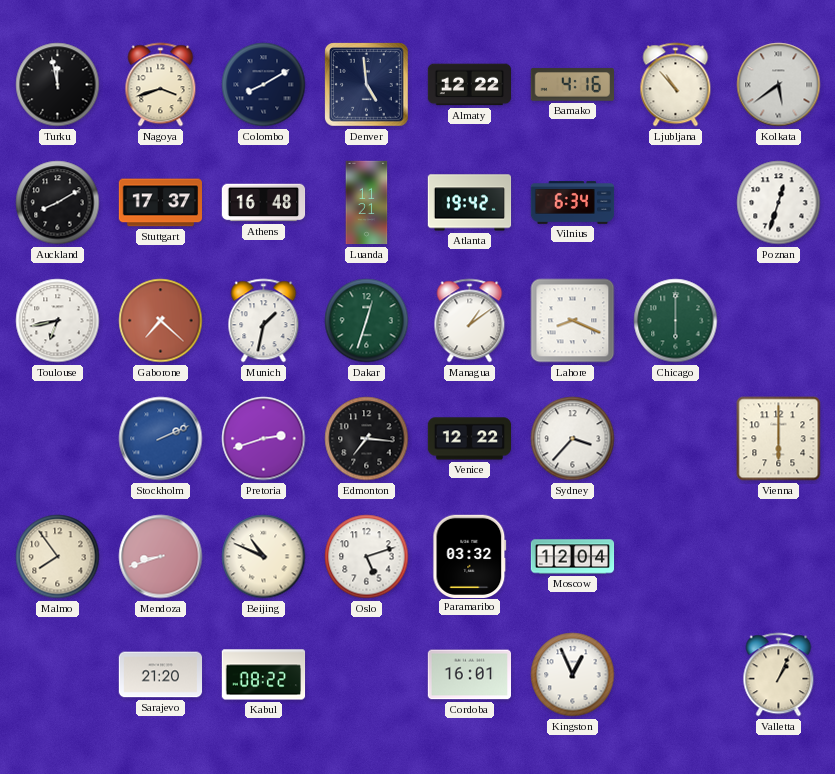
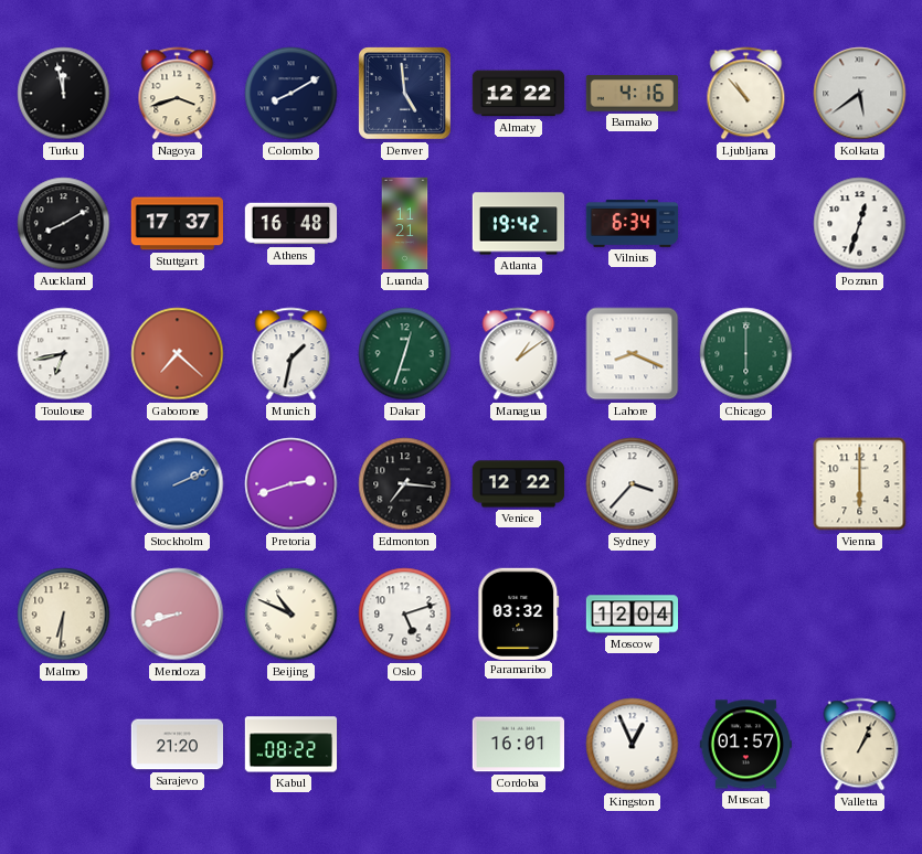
Malmo: 7:54 -> 6:31 (64, 615)
Muscat: none -> 01:57 (745, 745)
